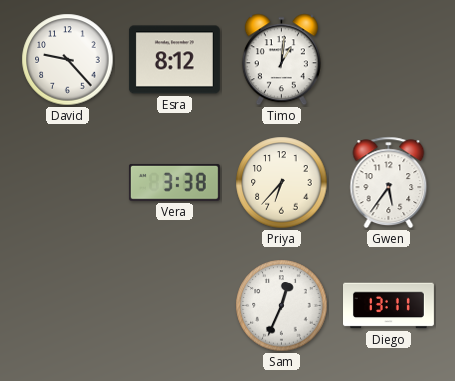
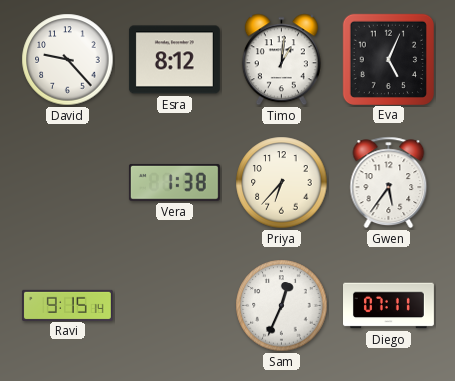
Eva: none -> 5:04 (388, 59)
Vera: 3:38 -> 1:38 (174, 182)
Ravi: none -> 9:15 (68, 305)
Diego: 13:11 -> 07:11 (389, 306)
